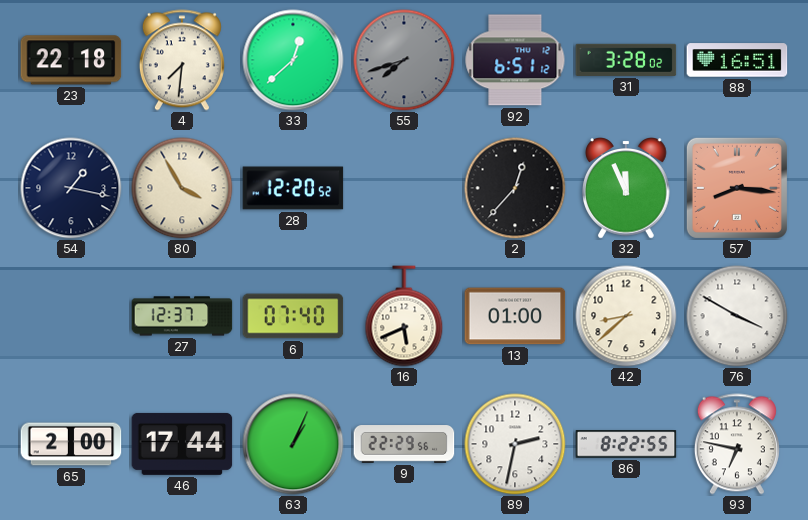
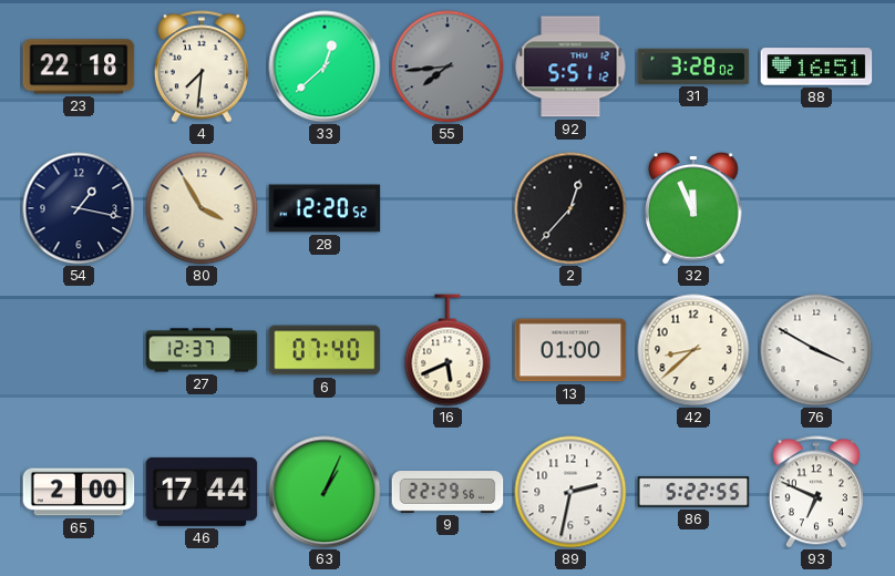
55: 7:42 -> 7:44 (447, 66)
92: 6:51 -> 5:51 (570, 66)
57: 8:16 -> none (737, 188)
86: 8:22 -> 5:22 (693, 492)
93: 6:47 -> 6:49 (816, 492)
